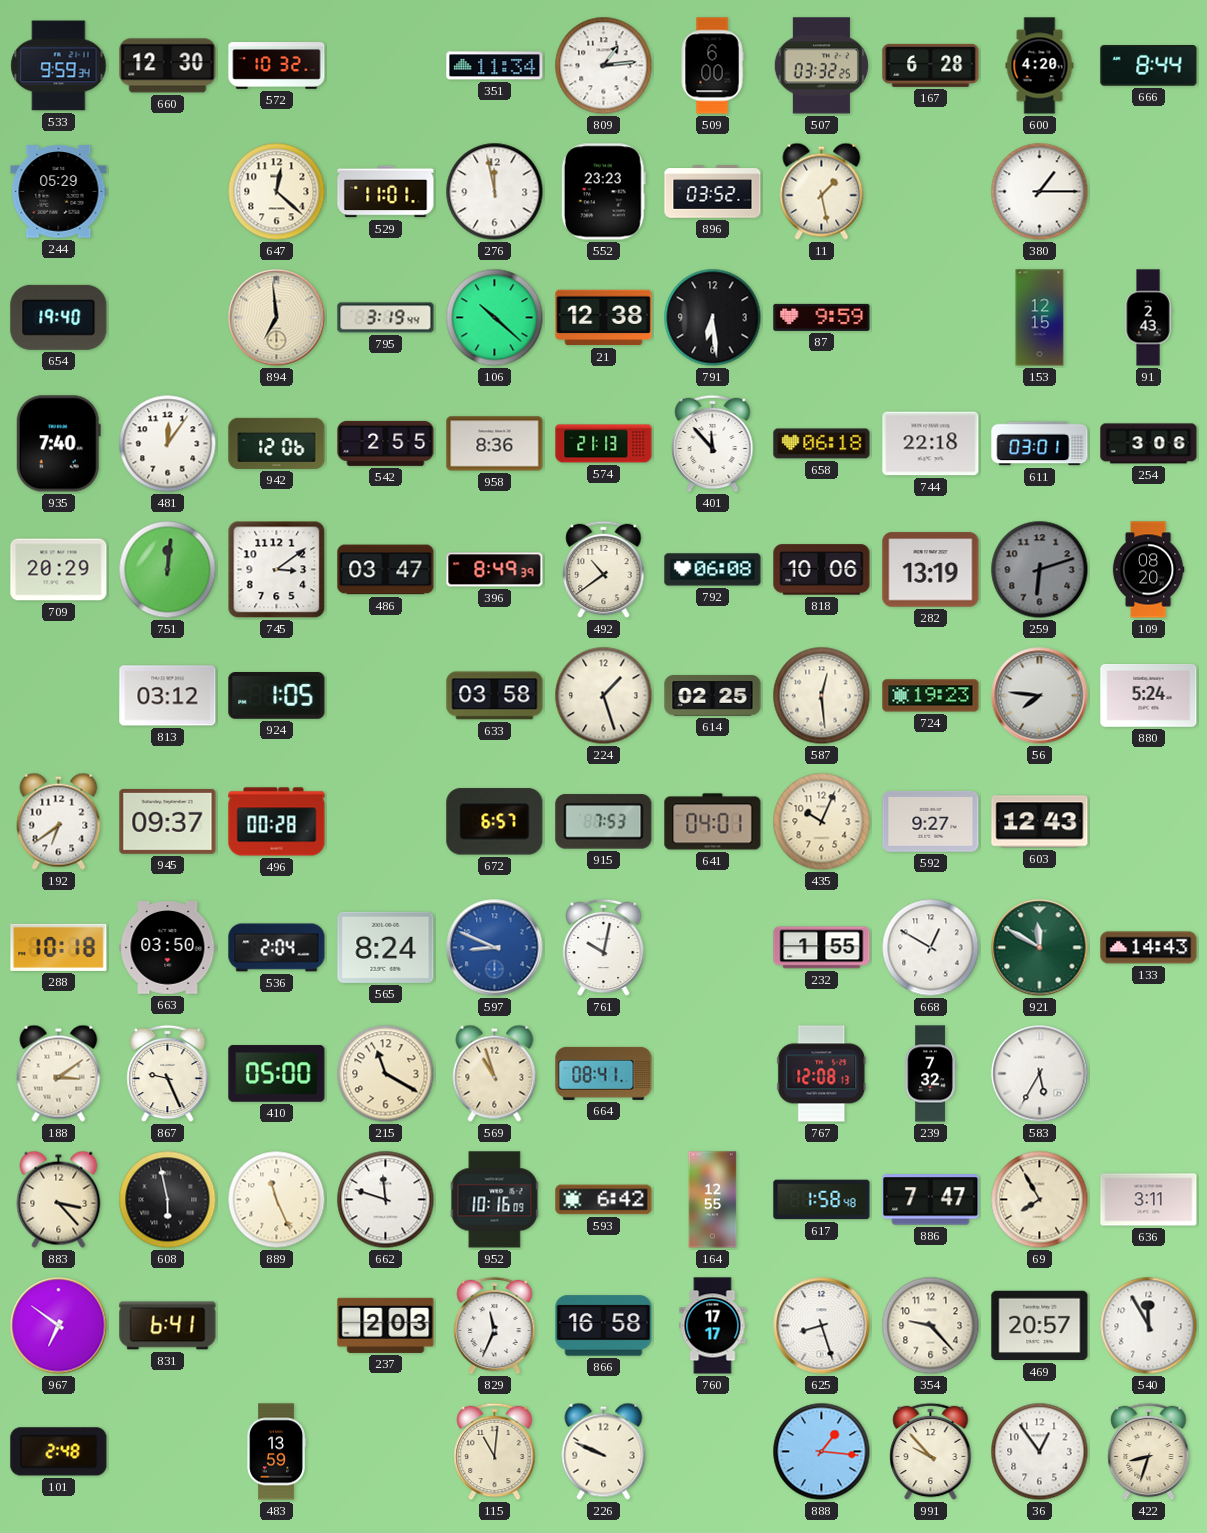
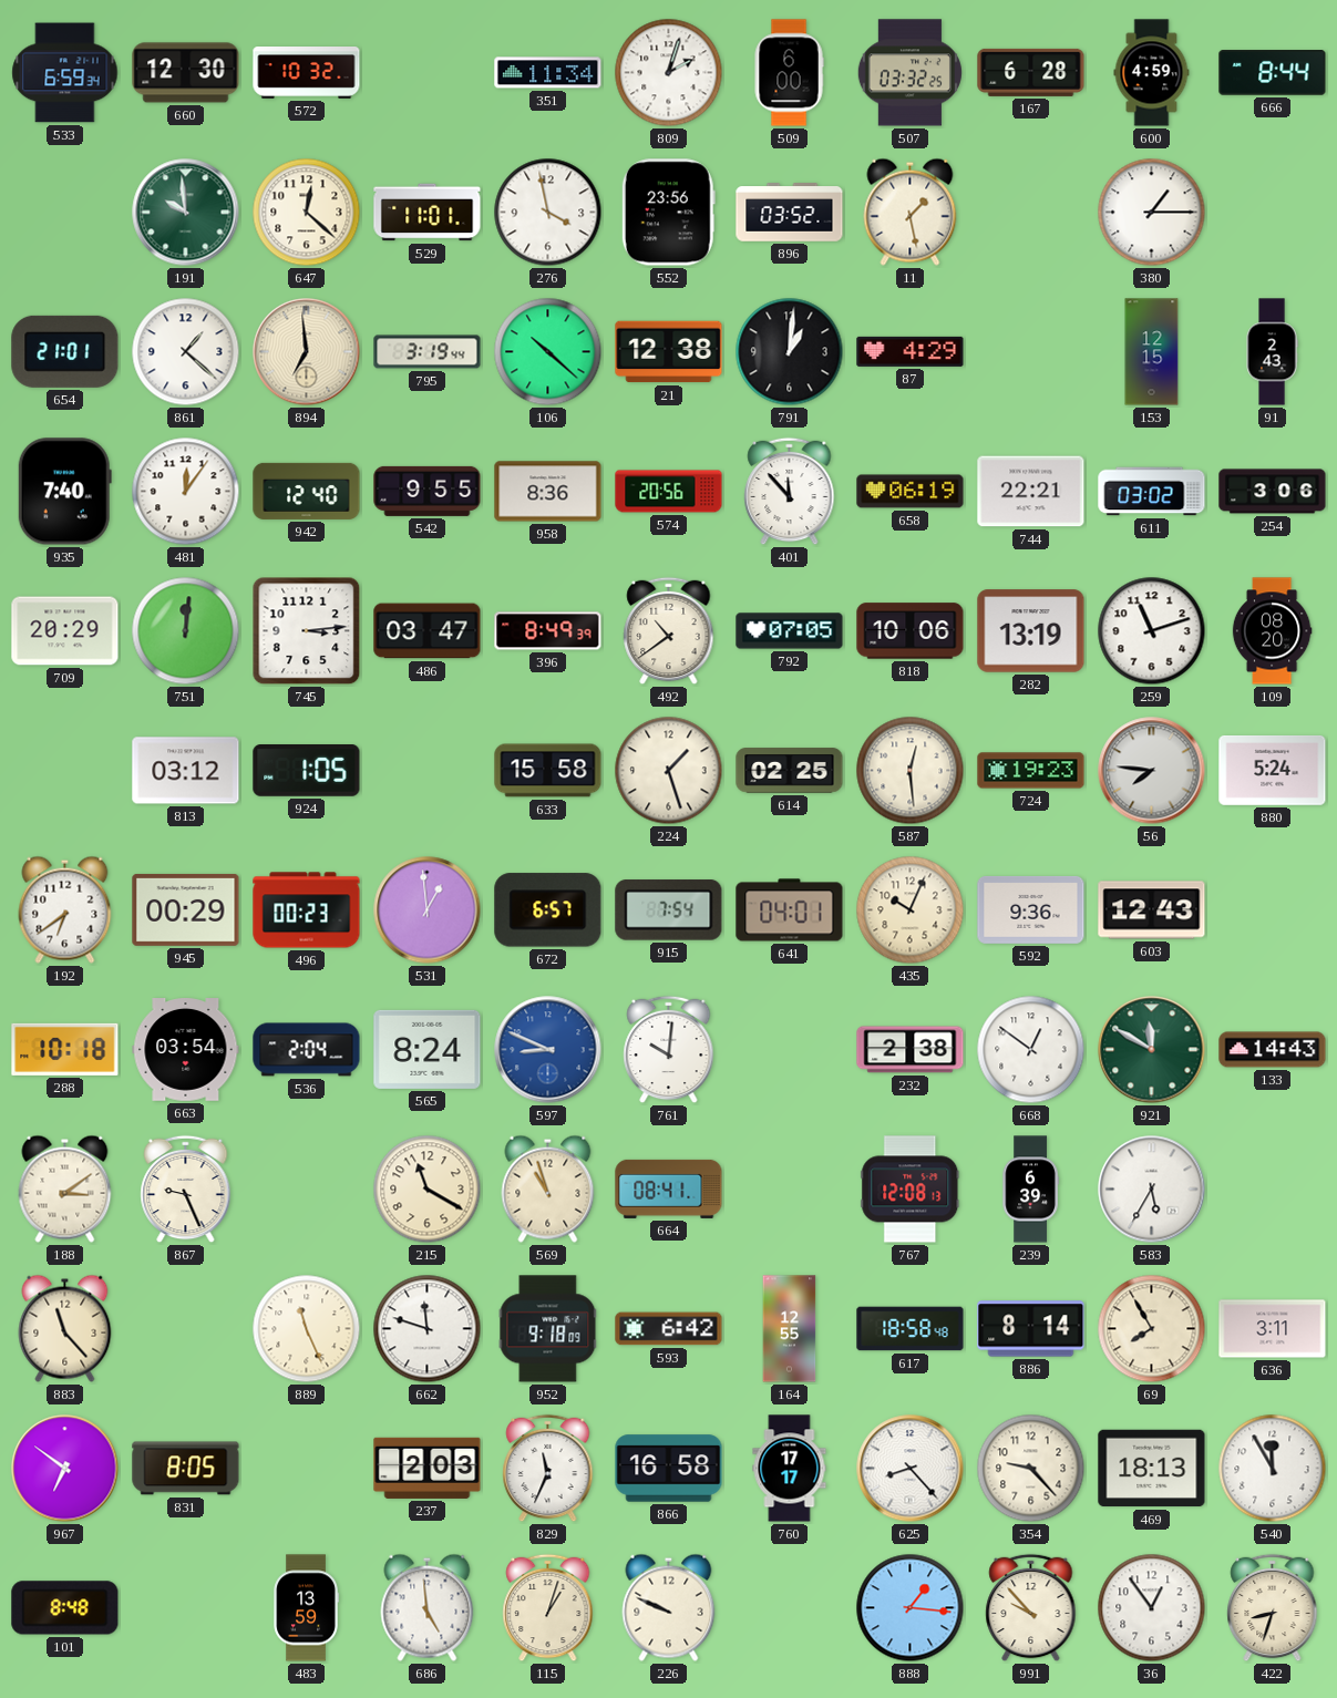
533: 9:59 -> 6:59 (65, 73)
809: 1:14 -> 2:03 (669, 73)
600: 4:20 -> 4:59 (1152, 73)
244: 05:29 -> none (59, 192)
191: none -> 9:59 (186, 213)
276: 11:58 -> 3:58 (548, 213)
552: 23:23 -> 23:56 (668, 213)
654: 19:40 -> 21:01 (65, 351)
861: none -> 1:22 (186, 352)
791: 6:29 -> 1:01 (790, 352)
87: 9:59 -> 4:29 (911, 351)
942: 12:06 -> 12:40 (307, 491)
542: 2:55 -> 9:55 (428, 491)
574: 21:13 -> 20:56 (669, 492)
658: 06:18 -> 06:19 (911, 492)
744: 22:18 -> 22:21 (1031, 492)
611: 03:01 -> 03:02 (1152, 492)
745: 3:09 -> 3:14 (307, 631)
792: 06:08 -> 07:05 (790, 631)
259: 6:12 -> 11:12 (1152, 631)
259 dial: grey -> white (1152, 631)
633: 03:58 -> 15:58 (548, 771)
945: 09:37 -> 00:29 (186, 909)
496: 00:28 -> 00:23 (307, 910)
531: none -> 12:59 (428, 910)
915: 7:53 -> 7:54 (669, 910)
592: 9:27 -> 9:36 (1031, 909)
663: 03:50 -> 03:54 (186, 1050)
761: 10:02 -> 10:01 (669, 1050)
232: 1:55 -> 2:38 (911, 1050)
668: 12:50 -> 12:51 (1031, 1050)
410: 05:00 -> none (277, 1074)
239: 7:32 -> 6:39 (1030, 1190)
883: 3:23 -> 11:23 (65, 1328)
608: 5:58 -> none (168, 1200)
952: 10:16 -> 9:18 (548, 1329)
617: 1:58 -> 18:58 (911, 1329)
886: 7:47 -> 8:14 (1031, 1329)
831: 6:41 -> 8:05 (186, 1469)
625: 8:27 -> 8:23 (911, 1469)
469: 20:57 -> 18:13 (1152, 1469)
101: 2:48 -> 8:48 (65, 1608)
686: none -> 4:59 (428, 1607)
115: 11:01 -> 1:03 (548, 1608)
